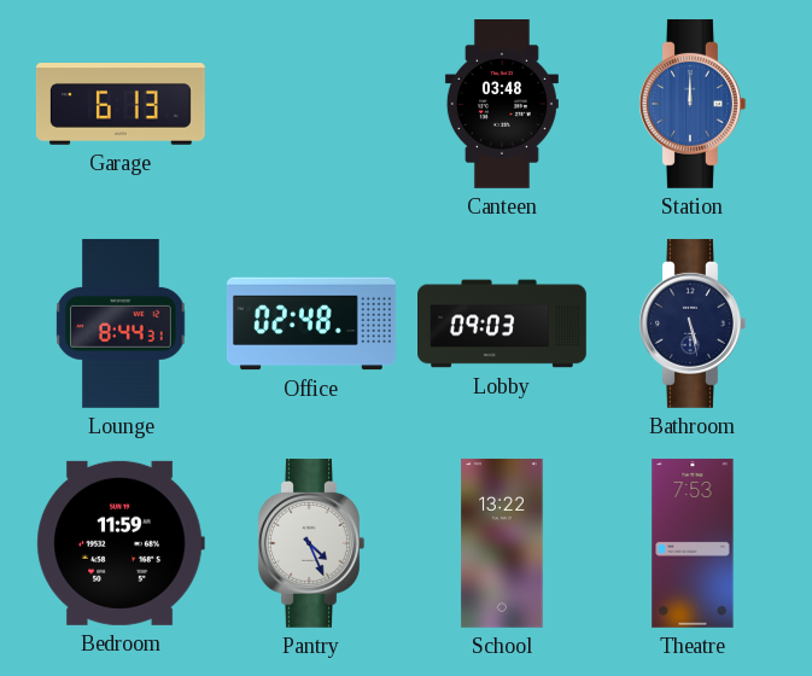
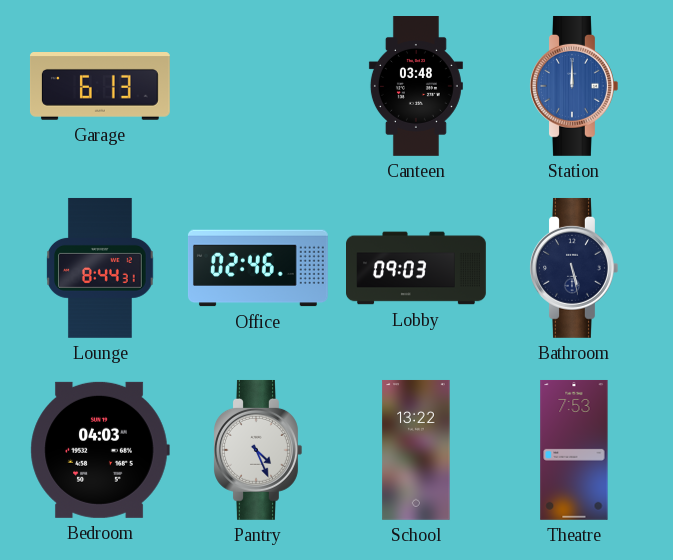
Office: 02:48 -> 02:46 (258, 268)
Bedroom: 11:59 -> 04:03 (100, 450)
